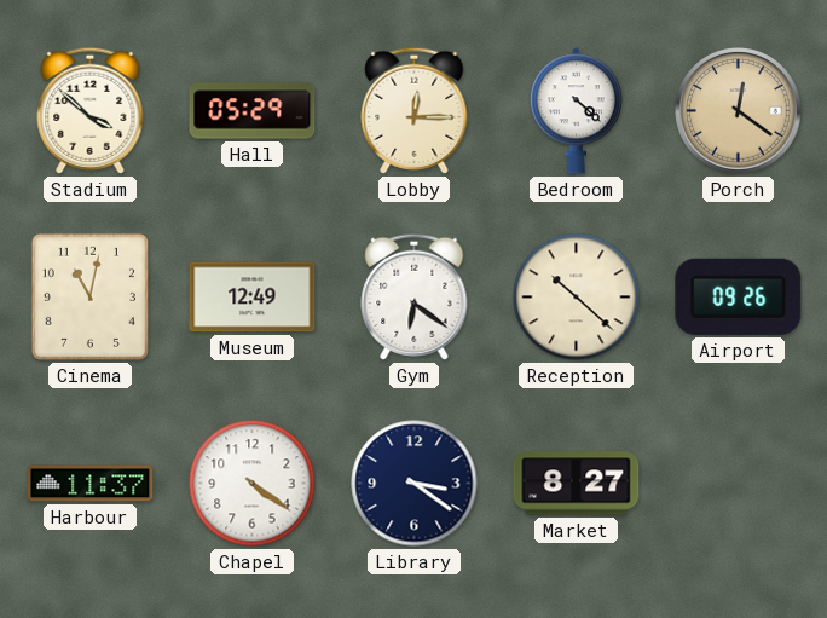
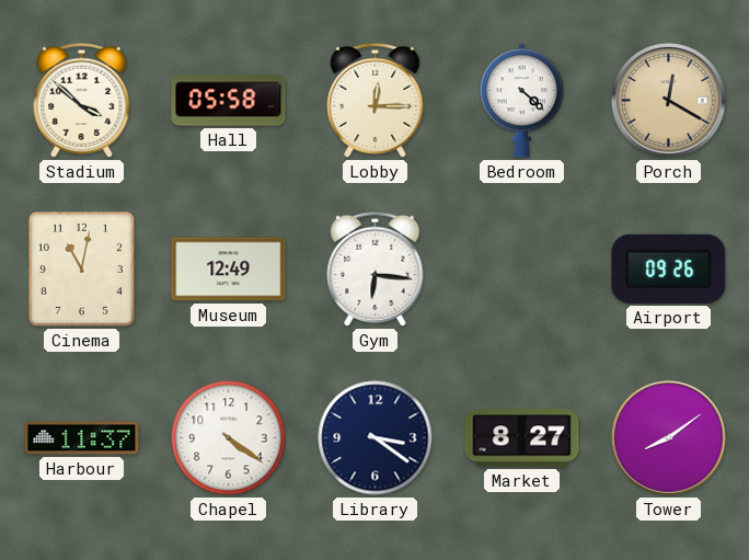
Hall: 05:29 -> 05:58 (229, 101)
Porch: 12:21 -> 12:20 (669, 101)
Gym: 6:21 -> 6:16 (376, 268)
Reception: 10:22 -> none (577, 298)
Tower: none -> 8:09 (669, 438)
